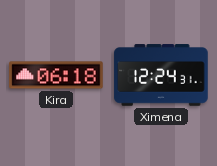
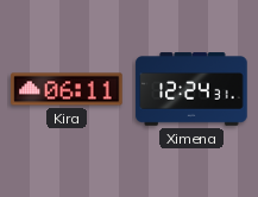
Kira: 06:18 -> 06:11 (67, 89)
